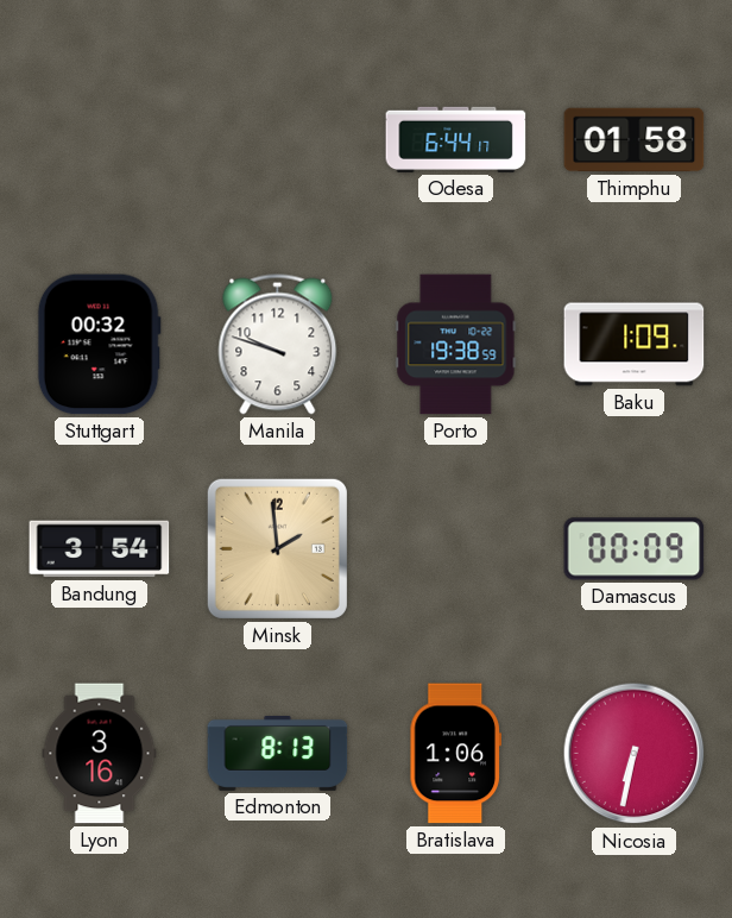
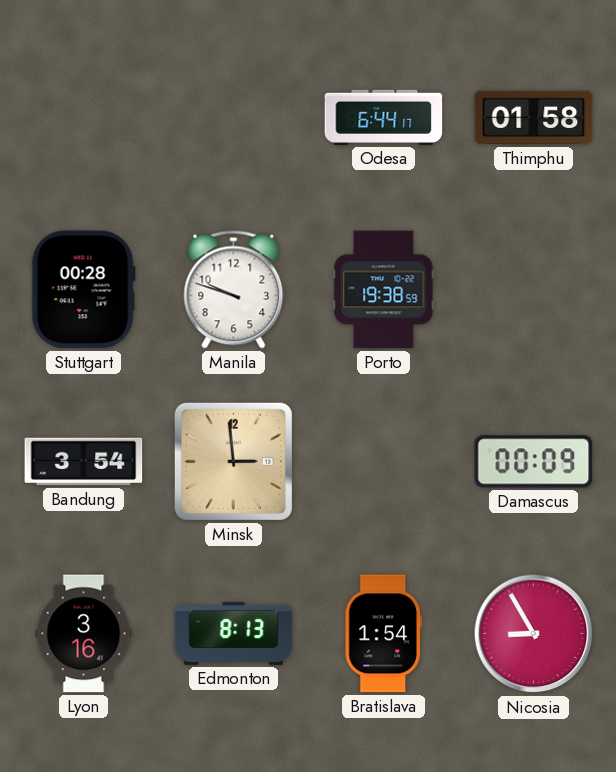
Stuttgart: 00:32 -> 00:28 (83, 290)
Baku: 1:09 -> none (635, 345)
Minsk: 1:59 -> 2:59 (233, 461)
Bratislava: 1:06 -> 1:54 (383, 634)
Nicosia: 6:32 -> 8:55 (534, 634)
